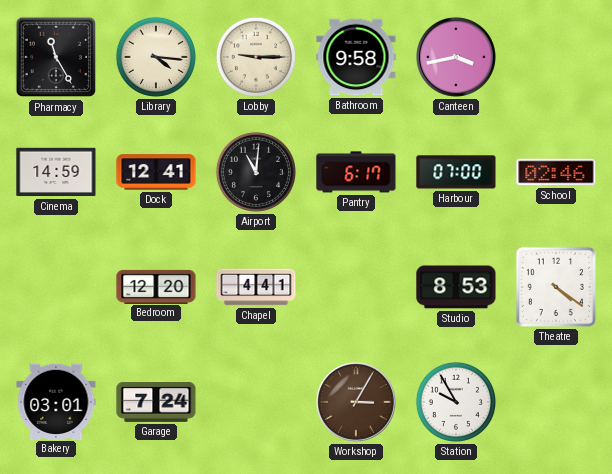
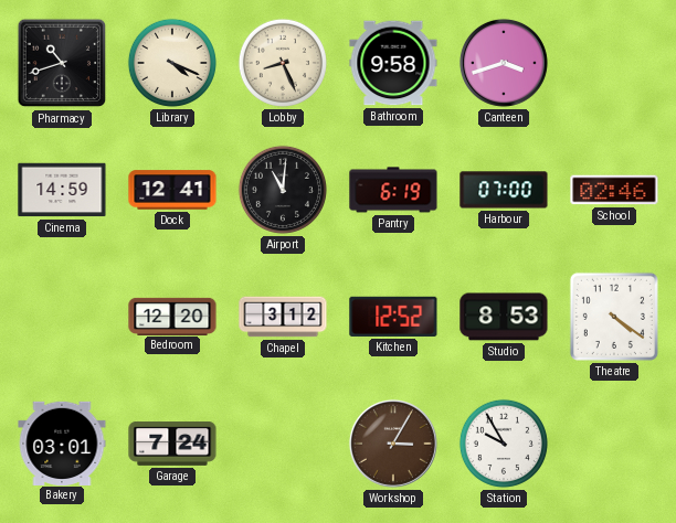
Pharmacy: 11:25 -> 10:42 (62, 63)
Library: 4:16 -> 4:19 (172, 63)
Lobby: 9:15 -> 8:26 (283, 63)
Canteen: 3:43 -> 3:42 (504, 63)
Pantry: 6:17 -> 6:19 (393, 190)
Chapel: 4:41 -> 3:12 (283, 317)
Kitchen: none -> 12:52 (393, 317)
